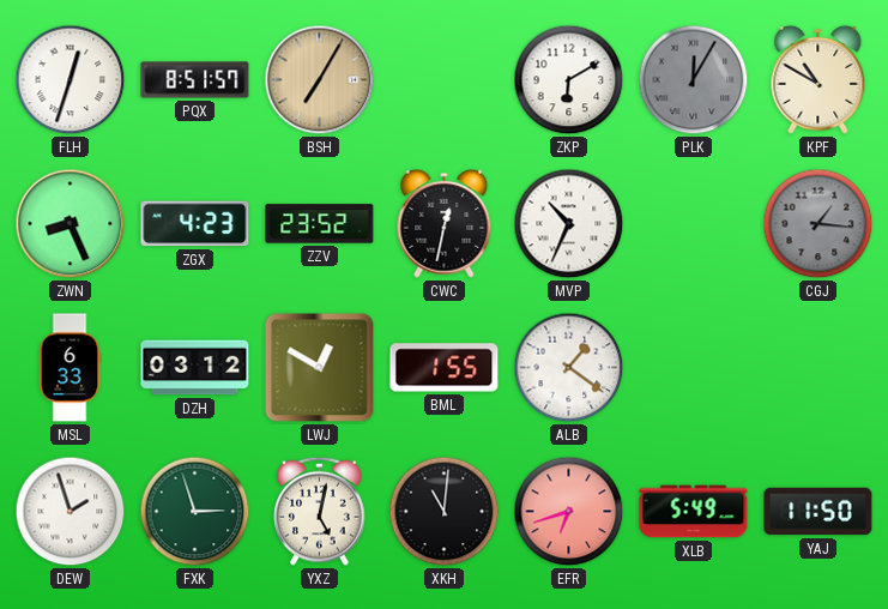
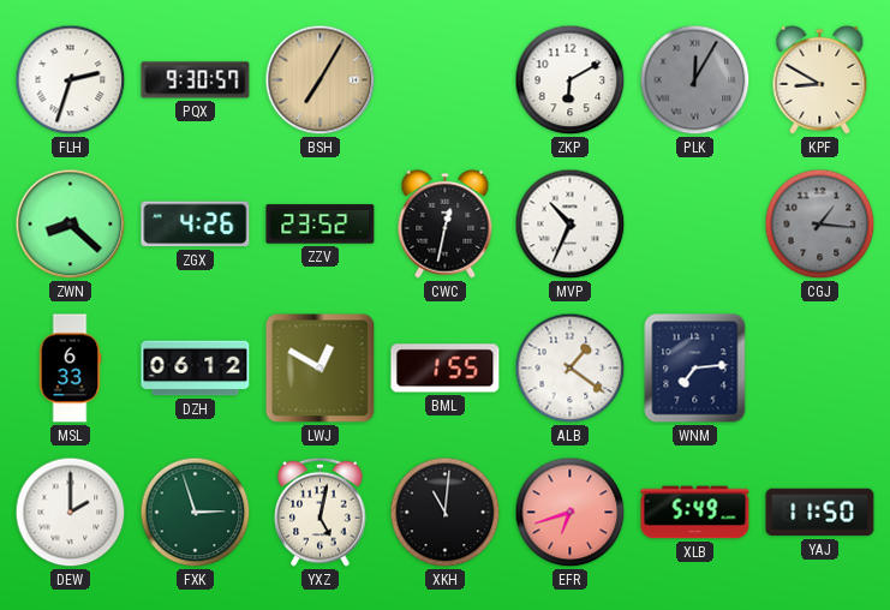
FLH: 12:33 -> 2:33 (71, 80)
PQX: 8:51 -> 9:30 (196, 80)
KPF: 10:50 -> 8:50 (820, 79)
ZWN: 8:26 -> 8:22 (71, 225)
ZGX: 4:23 -> 4:26 (196, 225)
DZH: 03:12 -> 06:12 (196, 369)
WNM: none -> 7:14 (695, 369)
DEW: 1:57 -> 2:00 (71, 513)
